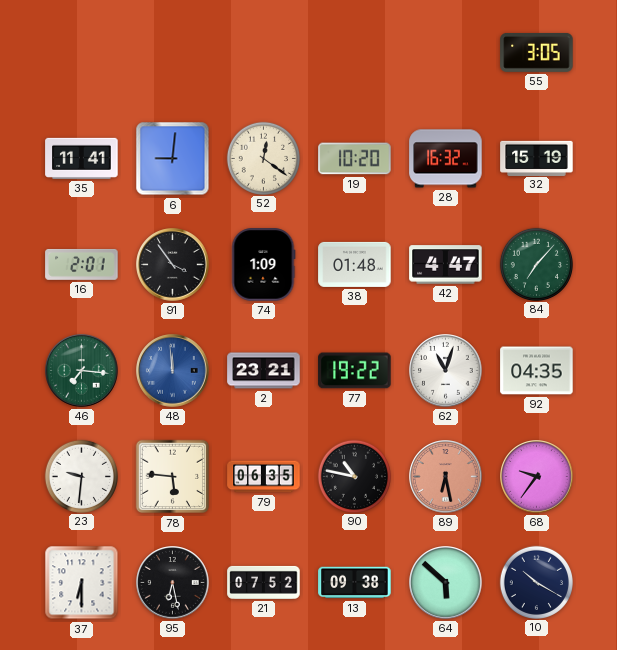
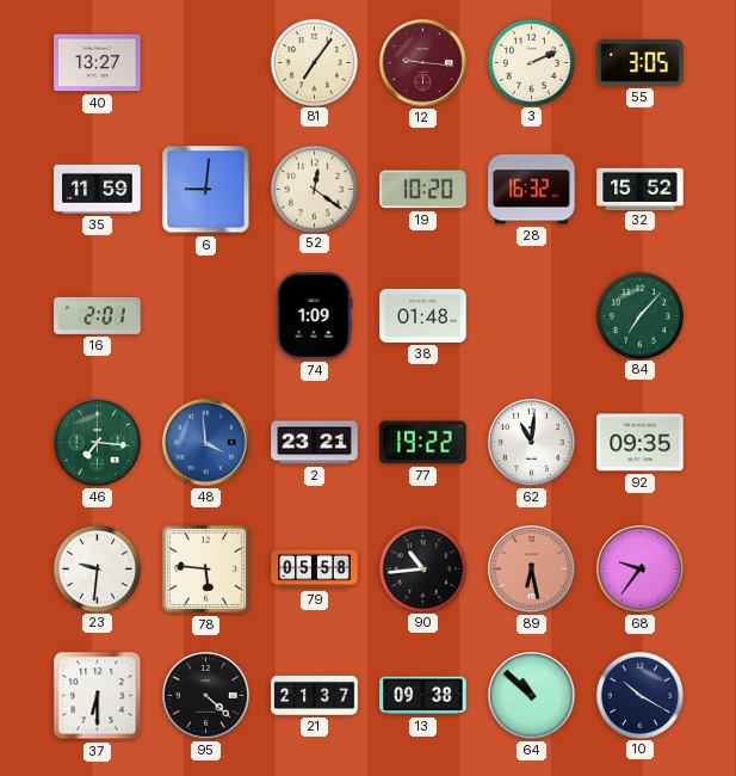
40: none -> 13:27 (98, 63)
81: none -> 7:06 (314, 62)
12: none -> 9:16 (423, 63)
3: none -> 2:11 (531, 62)
35: 11:41 -> 11:59 (98, 189)
32: 15:19 -> 15:52 (641, 189)
91: 3:54 -> none (173, 265)
42: 4:47 -> none (446, 265)
48: 11:59 -> 3:59 (206, 443)
62: 11:03 -> 11:01 (532, 443)
92: 04:35 -> 09:35 (641, 443)
79: 06:35 -> 05:58 (315, 569)
90: 10:47 -> 10:44 (422, 568)
95: 6:28 -> 4:22 (206, 696)
21: 07:52 -> 21:37 (315, 695)
64: 5:52 -> 10:52 (532, 696)
